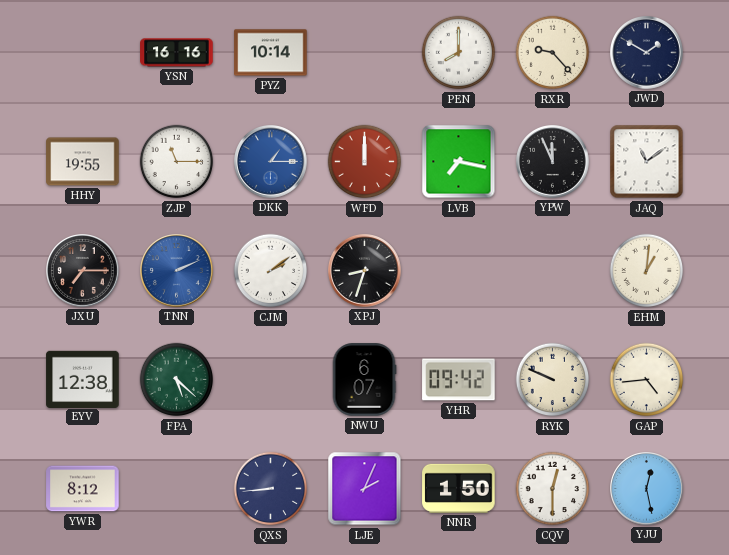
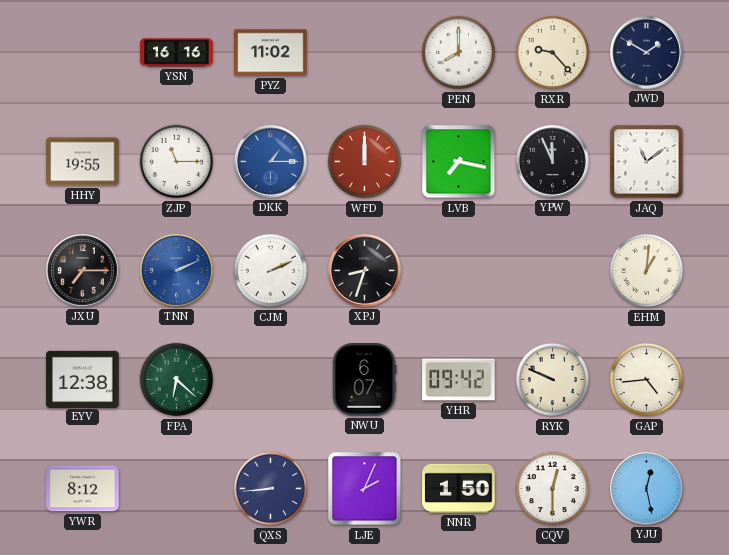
PYZ: 10:14 -> 11:02 (271, 53)
CJM: 2:09 -> 2:11 (271, 271)
FPA: 5:22 -> 6:22 (177, 380)
